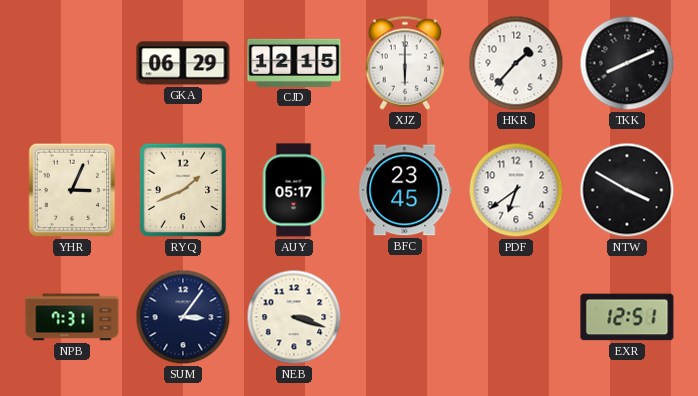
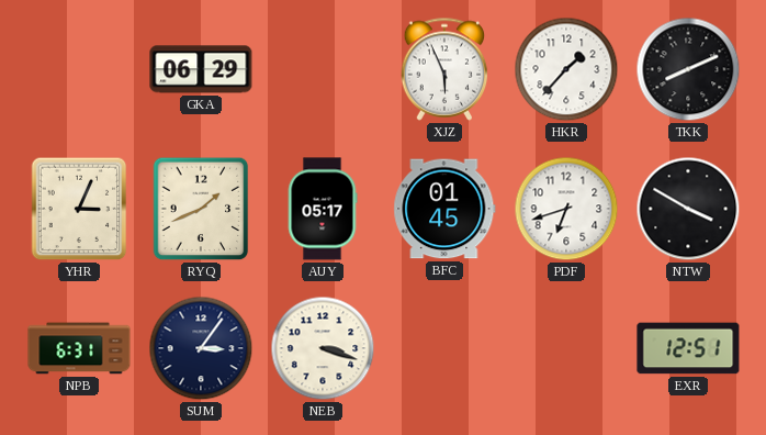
CJD: 12:15 -> none (294, 63)
XJZ: 6:00 -> 5:56 (444, 69)
BFC: 23:45 -> 01:45 (444, 209)
PDF: 6:39 -> 6:42 (566, 209)
NPB: 7:31 -> 6:31 (79, 348)
